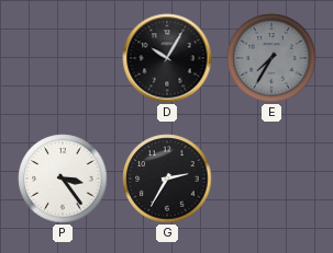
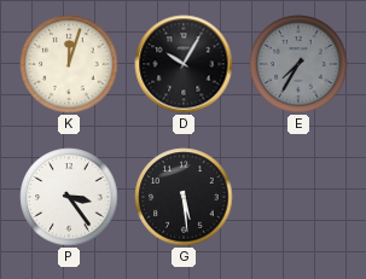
K: none -> 12:03 (69, 64)
G: 2:35 -> 5:29 (184, 197)
